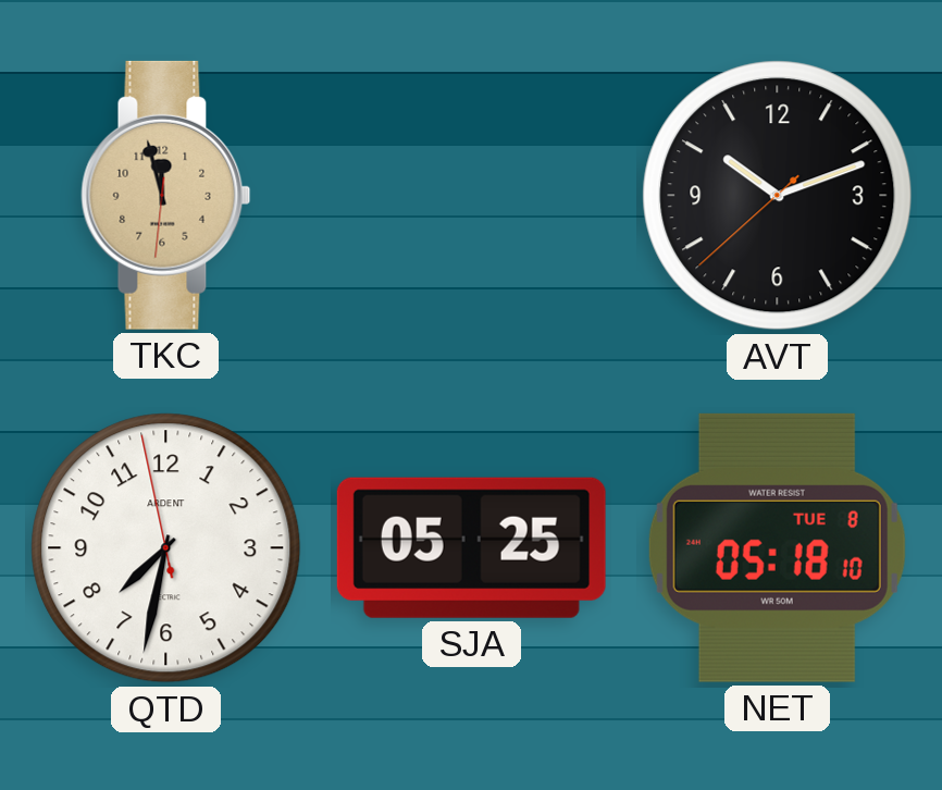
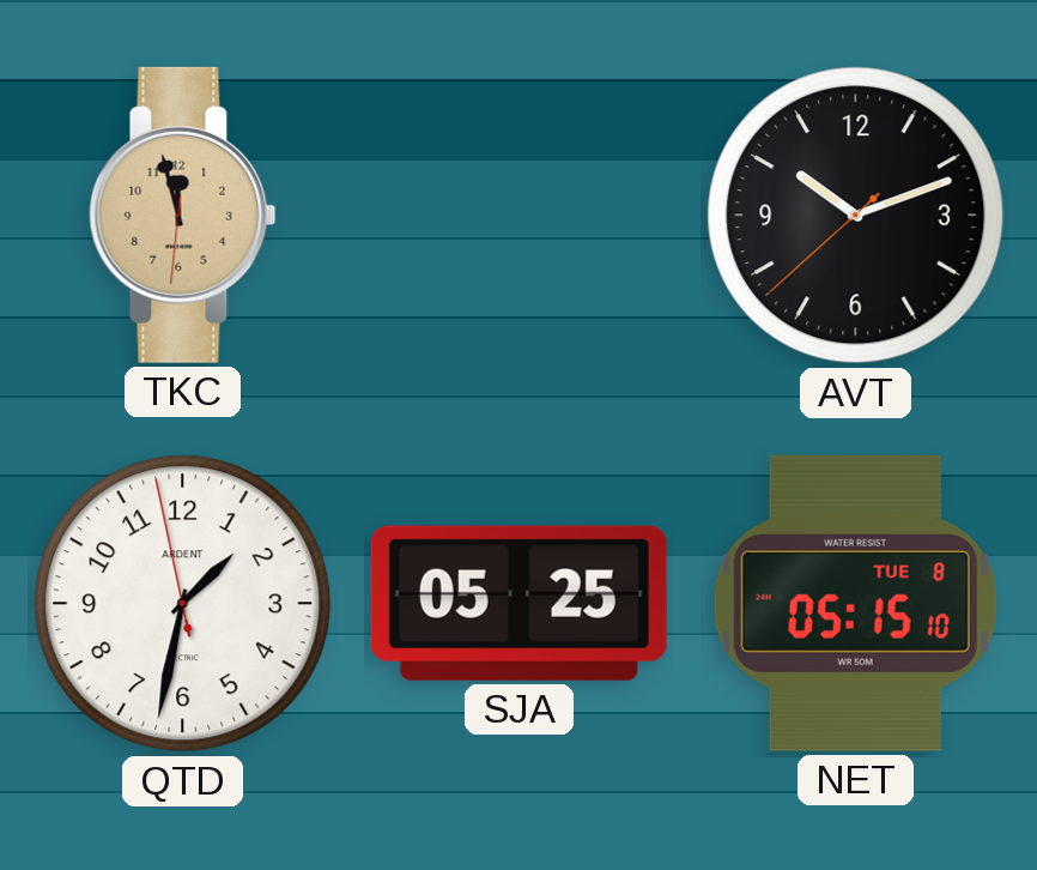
QTD: 7:31 -> 1:31 (183, 604)
NET: 05:18 -> 05:15 (855, 603)
